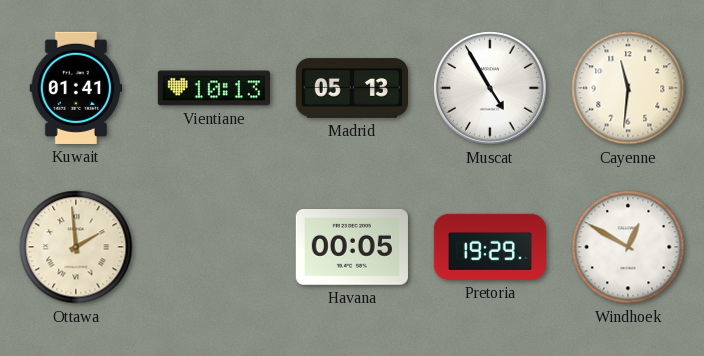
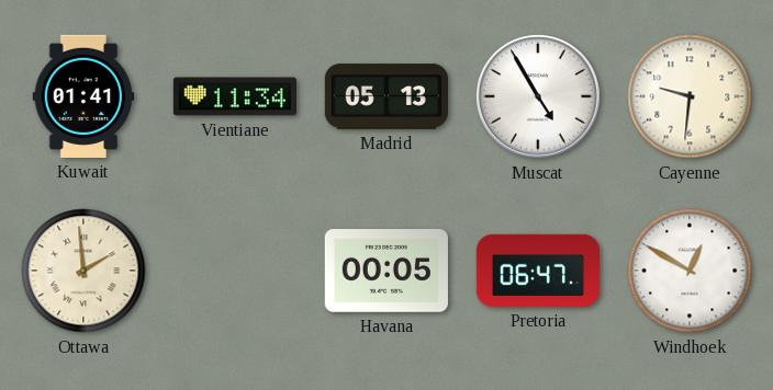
Vientiane: 10:13 -> 11:34 (234, 96)
Cayenne: 11:31 -> 9:31 (690, 96)
Pretoria: 19:29 -> 06:47 (538, 271)
